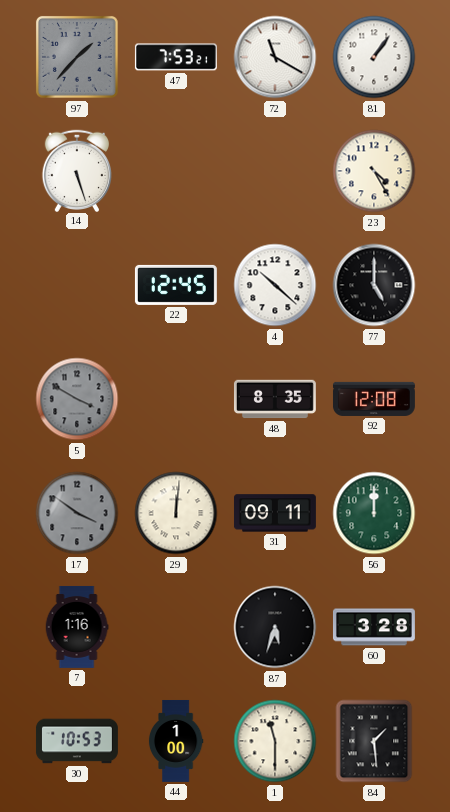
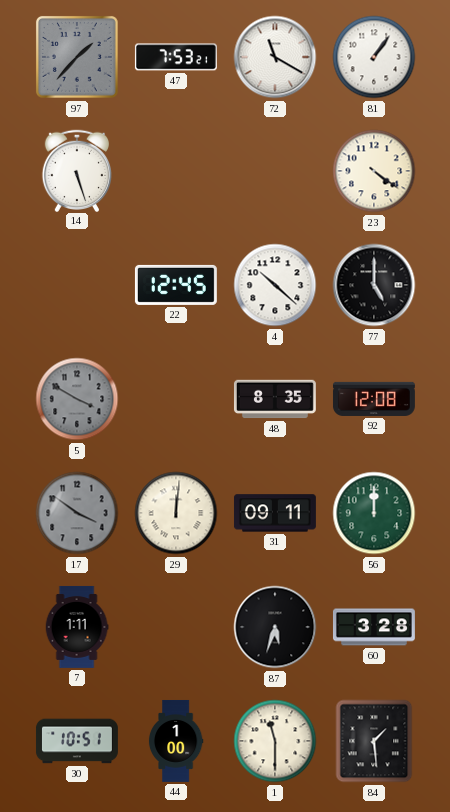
23: 4:25 -> 4:21 (374, 171)
7: 1:16 -> 1:11 (77, 627)
30: 10:53 -> 10:51 (77, 741)
